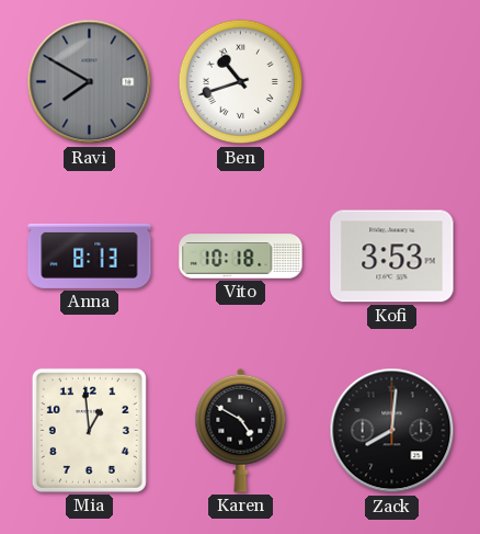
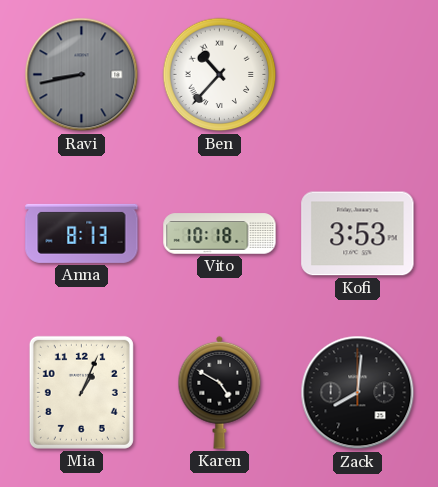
Ravi: 7:50 -> 8:43 (82, 75)
Ben: 10:42 -> 10:37 (220, 75)
Mia: 12:59 -> 1:04 (81, 392)
